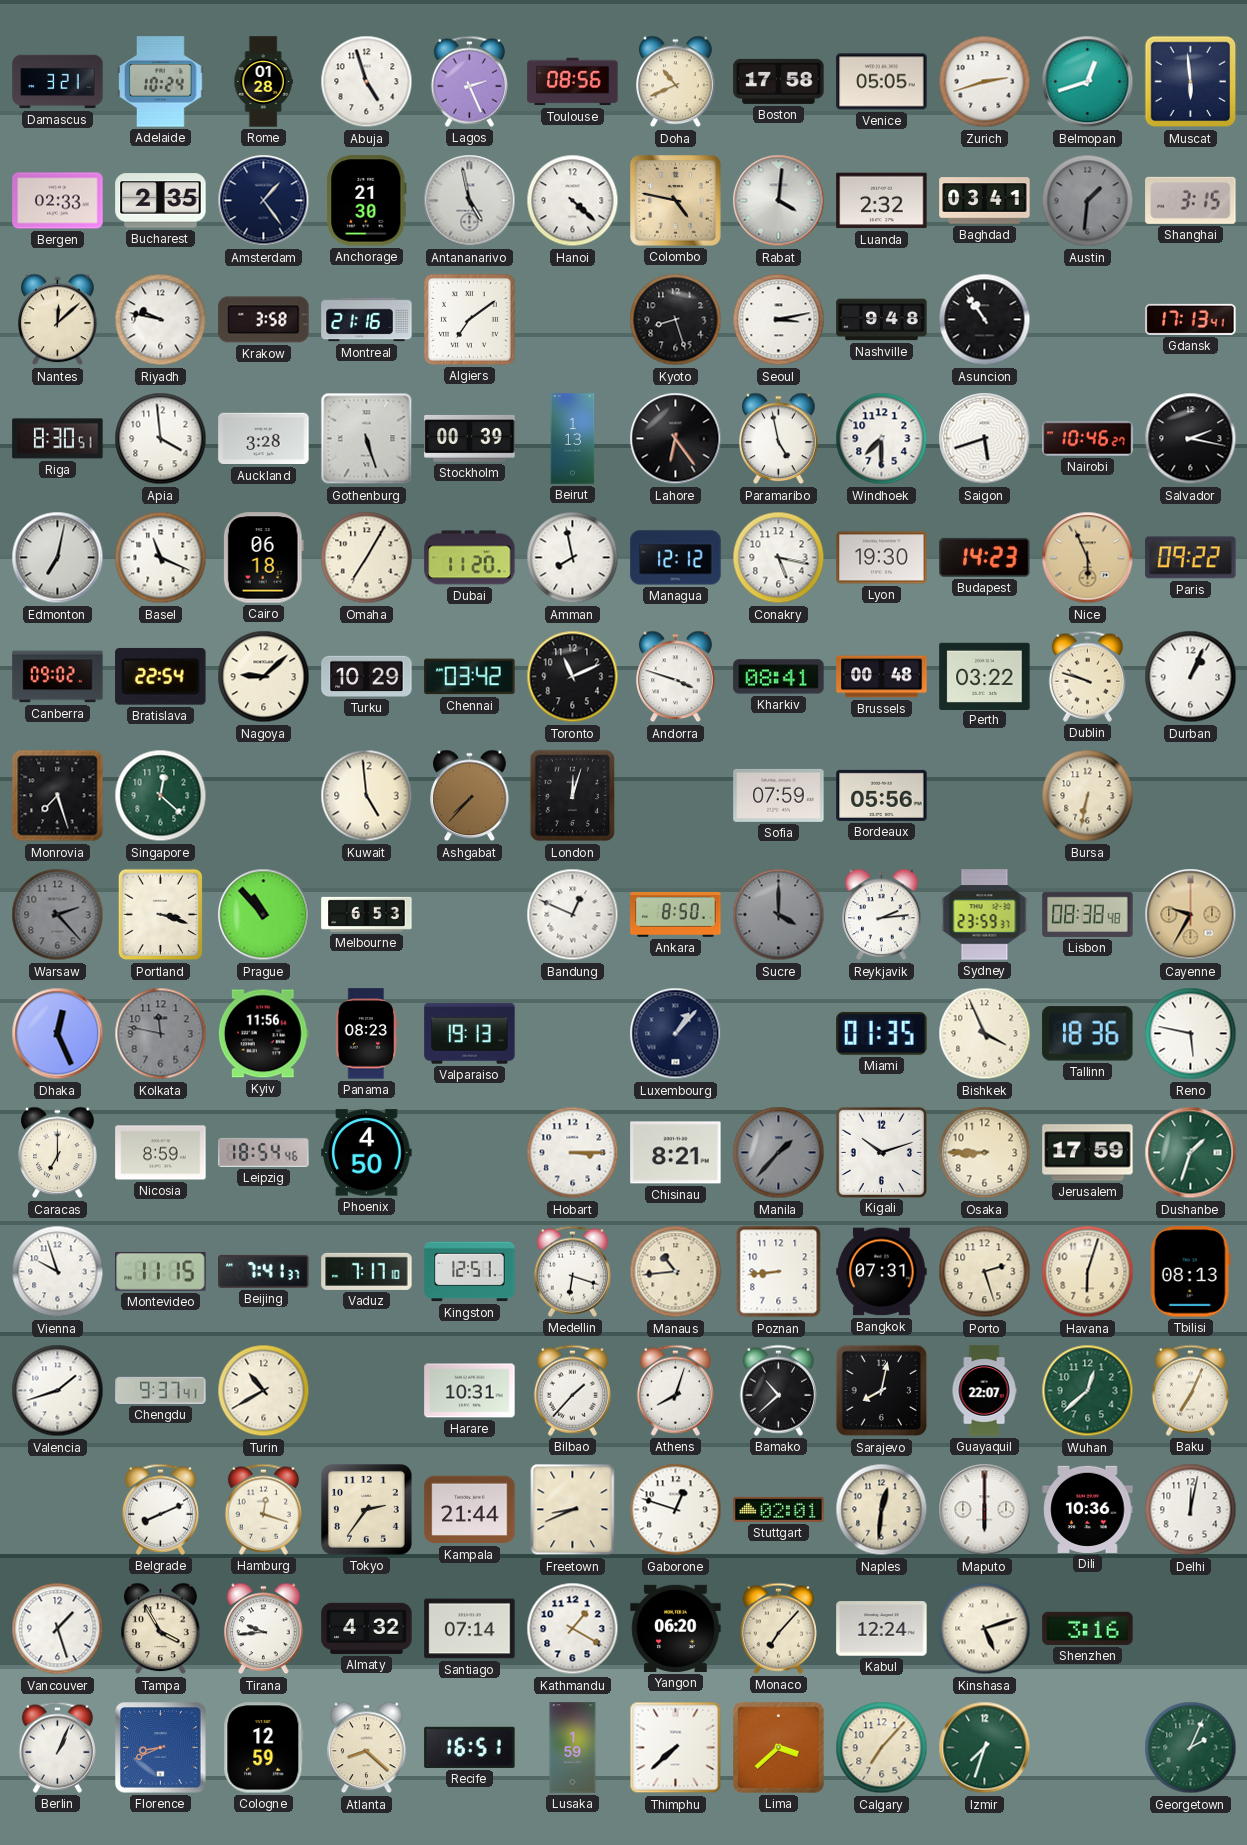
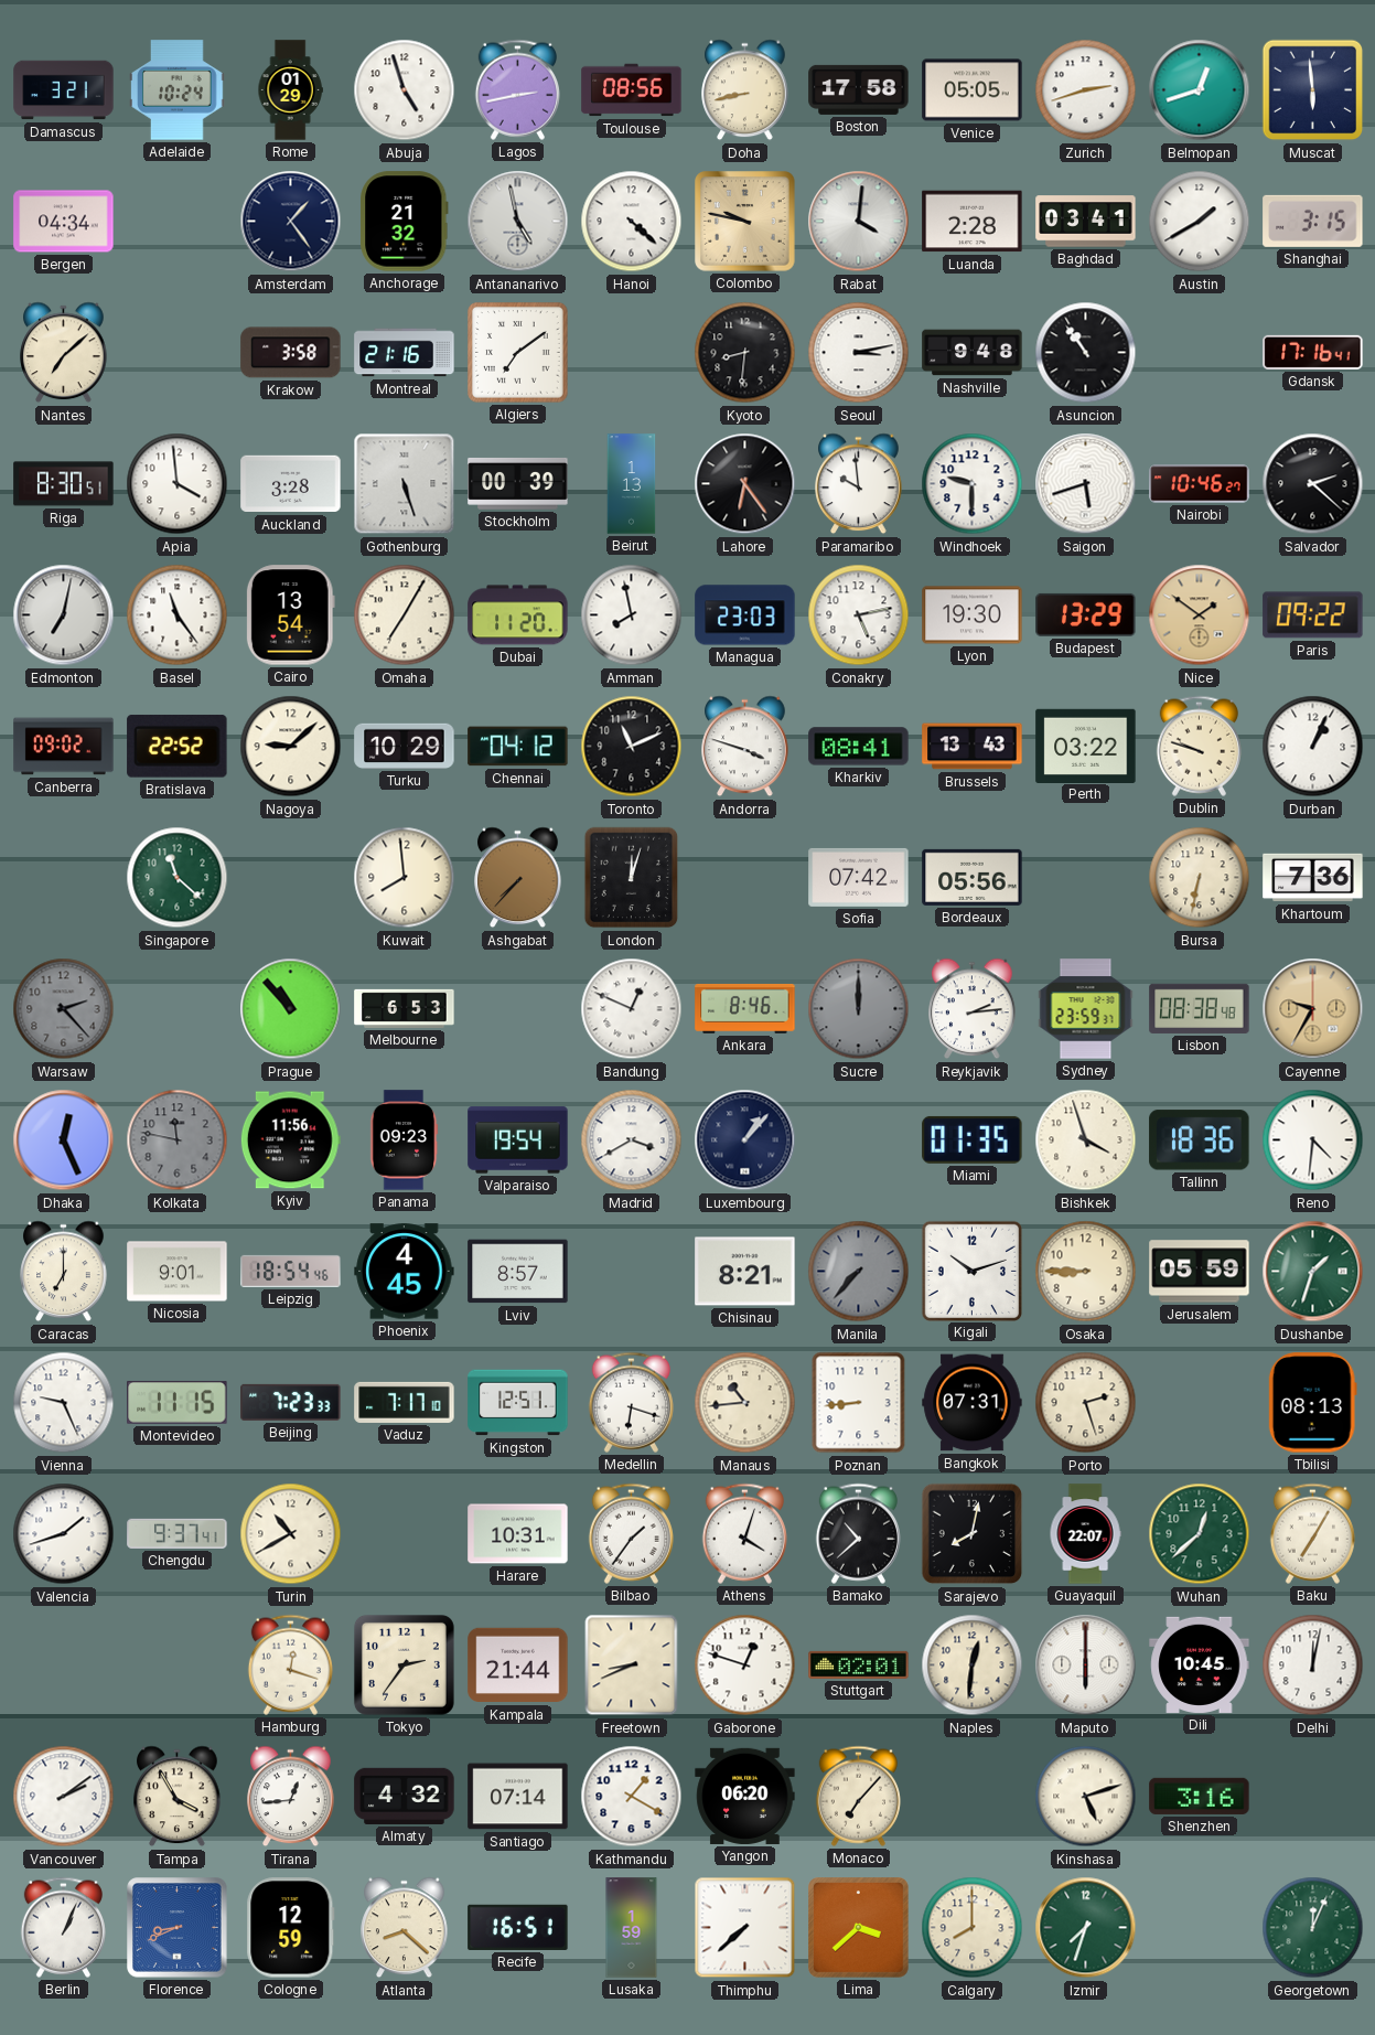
Rome: 01:28 -> 01:29 (290, 90)
Lagos: 2:26 -> 2:43 (517, 89)
Doha: 10:41 -> 8:43 (745, 90)
Bergen: 02:33 -> 04:34 (64, 222)
Bucharest: 2:35 -> none (161, 201)
Anchorage: 21:30 -> 21:32 (405, 222)
Colombo: 4:47 -> 9:47 (745, 222)
Luanda: 2:32 -> 2:28 (973, 222)
Austin: 1:31 -> 1:40 (1200, 222)
Austin dial: grey -> white (1200, 222)
Nantes: 12:08 -> 7:08 (64, 353)
Riyadh: 9:47 -> none (161, 320)
Kyoto: 8:27 -> 8:31 (745, 353)
Gdansk: 17:13 -> 17:16 (1313, 352)
Paramaribo: 4:58 -> 9:59 (859, 484)
Windhoek: 7:30 -> 9:30 (973, 484)
Salvador: 2:17 -> 2:22 (1313, 484)
Basel: 11:19 -> 11:24 (178, 615)
Cairo: 06:18 -> 13:54 (290, 615)
Managua: 12:12 -> 23:03 (745, 615)
Conakry: 5:17 -> 5:13 (859, 615)
Budapest: 14:23 -> 13:29 (1086, 614)
Nice: 5:56 -> 1:51 (1200, 615)
Bratislava: 22:54 -> 22:52 (178, 746)
Chennai: 03:42 -> 04:12 (518, 747)
Brussels: 00:48 -> 13:43 (973, 747)
Monrovia: 7:27 -> none (58, 796)
Singapore: 12:22 -> 11:22 (178, 878)
Kuwait: 4:59 -> 7:59 (405, 878)
Sofia: 07:59 -> 07:42 (859, 877)
Khartoum: none -> 7:36 (1313, 878)
Portland: 3:18 -> none (161, 915)
Ankara: 8:50 -> 8:46 (745, 1008)
Sucre: 4:00 -> 12:00 (859, 1009)
Panama: 08:23 -> 09:23 (404, 1140)
Valparaiso: 19:13 -> 19:54 (518, 1140)
Madrid: none -> 3:40 (632, 1140)
Bishkek: 3:56 -> 3:57 (1086, 1140)
Reno: 5:47 -> 4:31 (1313, 1140)
Nicosia: 8:59 -> 9:01 (178, 1272)
Phoenix: 4:50 -> 4:45 (405, 1272)
Lviv: none -> 8:57 (518, 1272)
Hobart: 3:15 -> none (573, 1153)
Manila: 1:37 -> 7:37 (859, 1272)
Jerusalem: 17:59 -> 05:59 (1200, 1272)
Vienna: 9:57 -> 9:26 (64, 1403)
Beijing: 7:41 -> 7:23 (291, 1402)
Havana: 6:03 -> none (1088, 1272)
Bilbao: 1:37 -> 1:36 (631, 1533)
Athens: 8:03 -> 4:03 (744, 1533)
Baku: 7:04 -> 7:05 (1312, 1533)
Belgrade: 8:11 -> none (160, 1509)
Dili: 10:36 -> 10:45 (1200, 1664)
Vancouver: 1:27 -> 2:09 (64, 1797)
Tirana: 9:44 -> 12:44 (291, 1797)
Kabul: 12:24 -> none (882, 1629)
Calgary: 7:07 -> 8:00 (973, 1928)
Georgetown: 2:04 -> 12:04 (1313, 1928)
